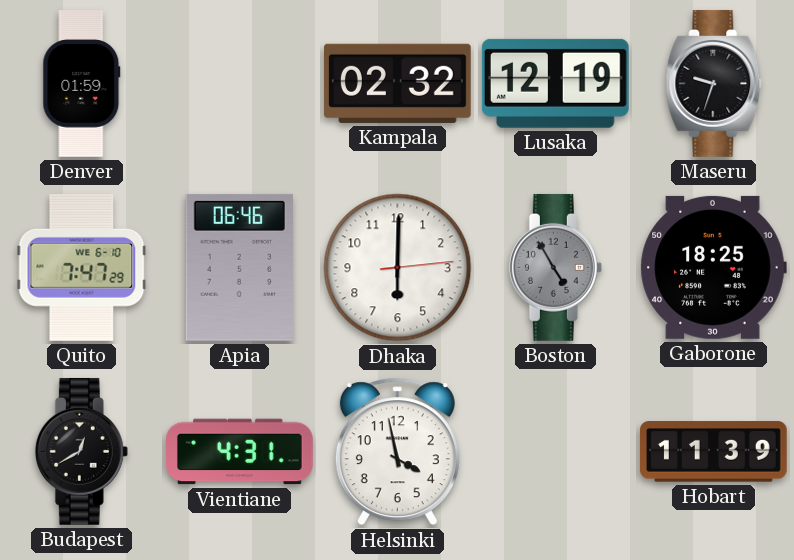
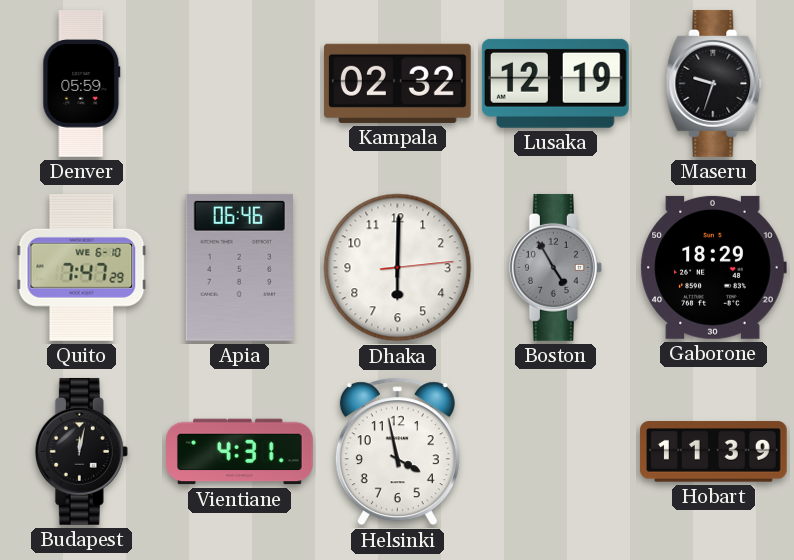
Denver: 01:59 -> 05:59 (82, 84)
Gaborone: 18:25 -> 18:29 (713, 267)
Budapest: 12:40 -> 12:02 (81, 451)
